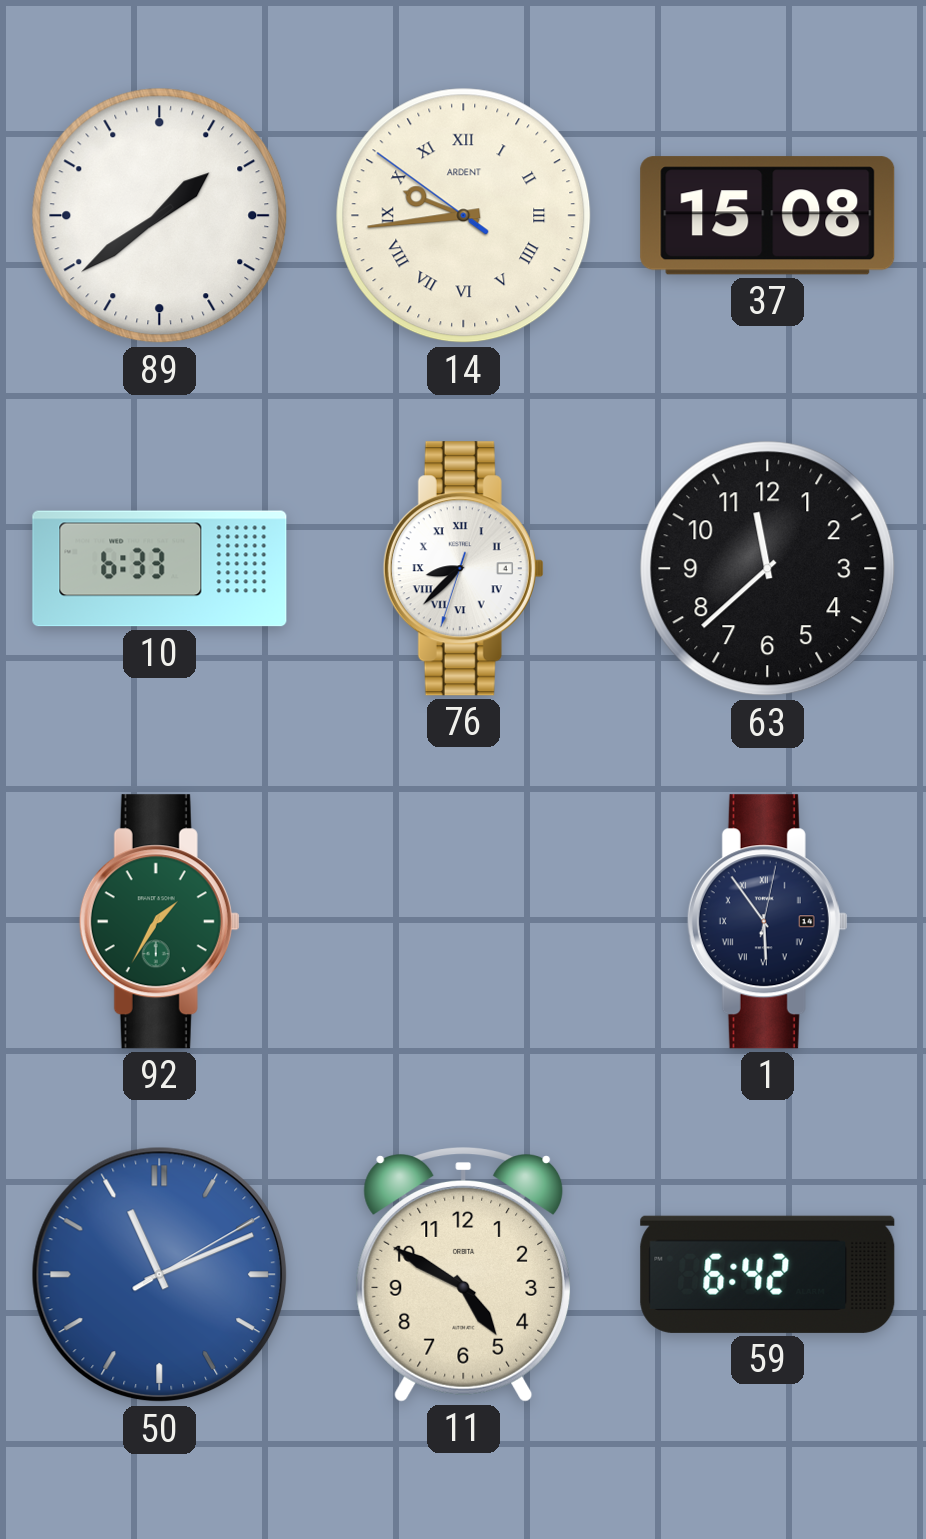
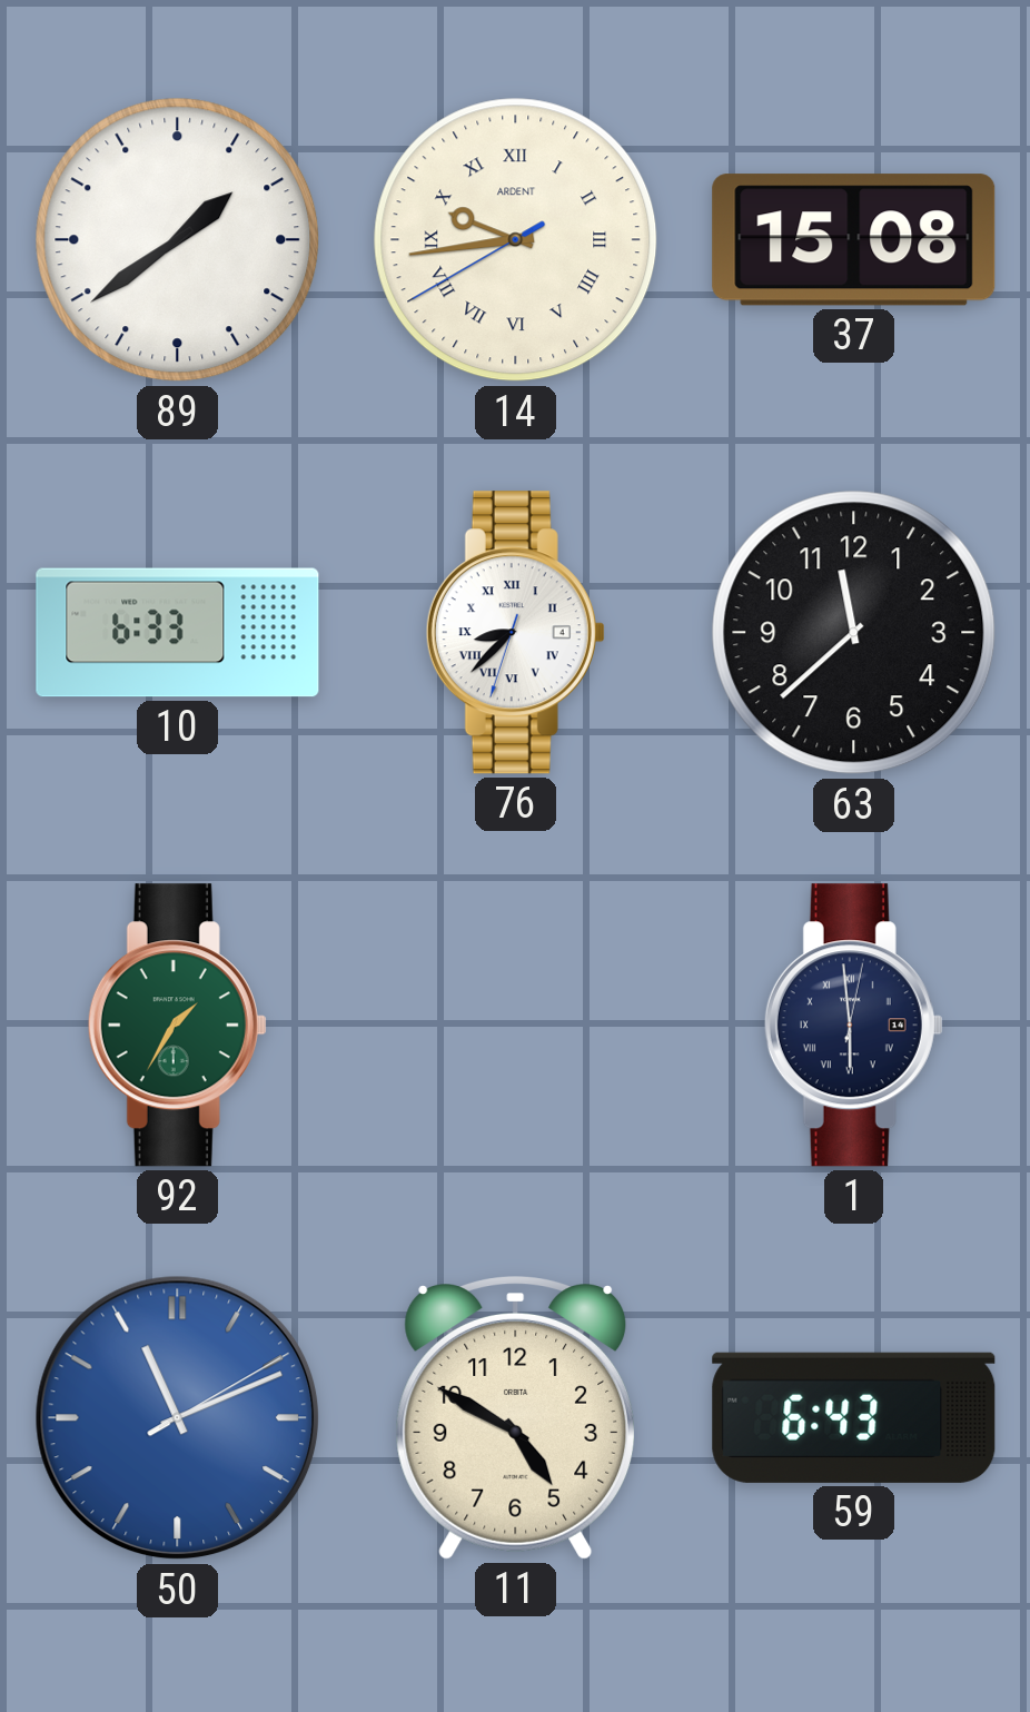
14: 9:43:51 -> 9:43:40 (516, 240)
1: 5:54 -> 5:59 (853, 1026)
59: 6:42 -> 6:43 (854, 1417)
